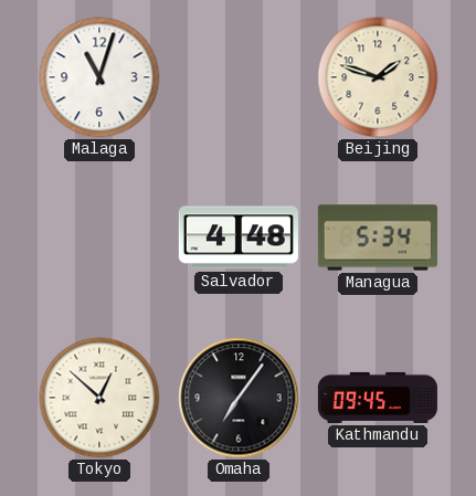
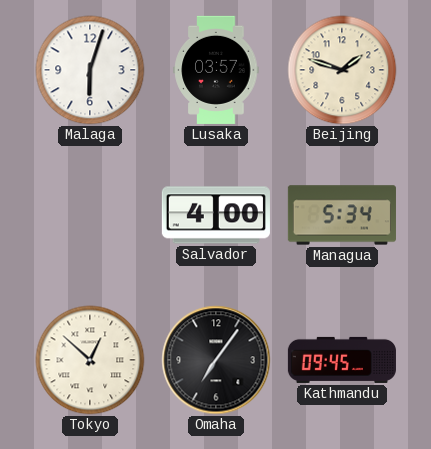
Malaga: 11:03 -> 6:03 (90, 70)
Lusaka: none -> 03:57 (216, 70)
Salvador: 4:48 -> 4:00 (216, 215)
